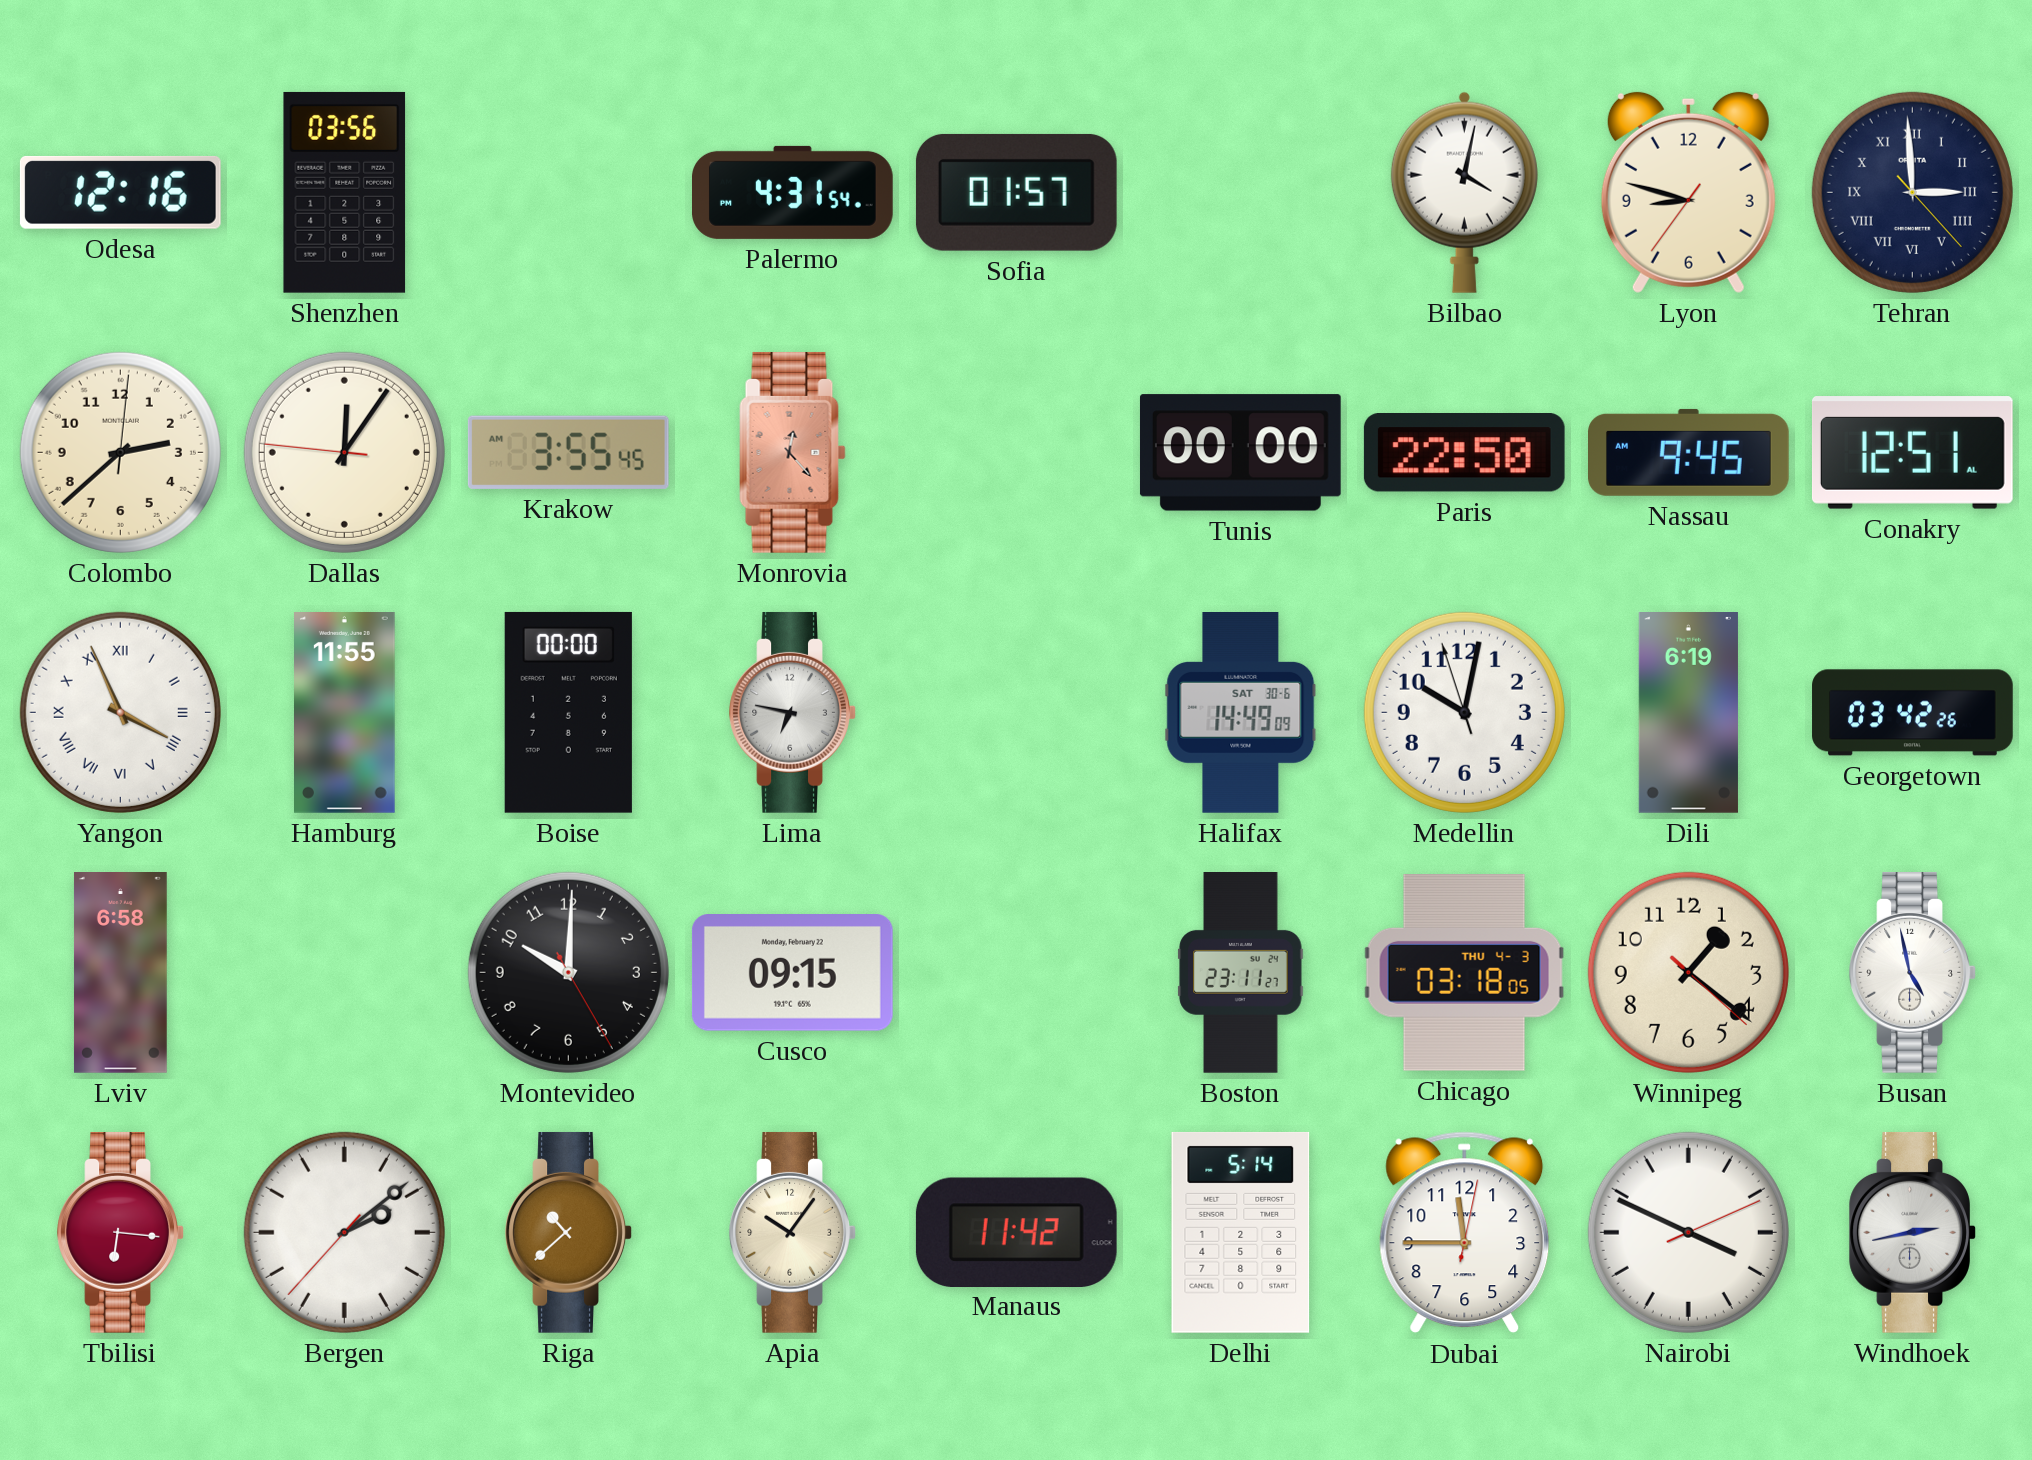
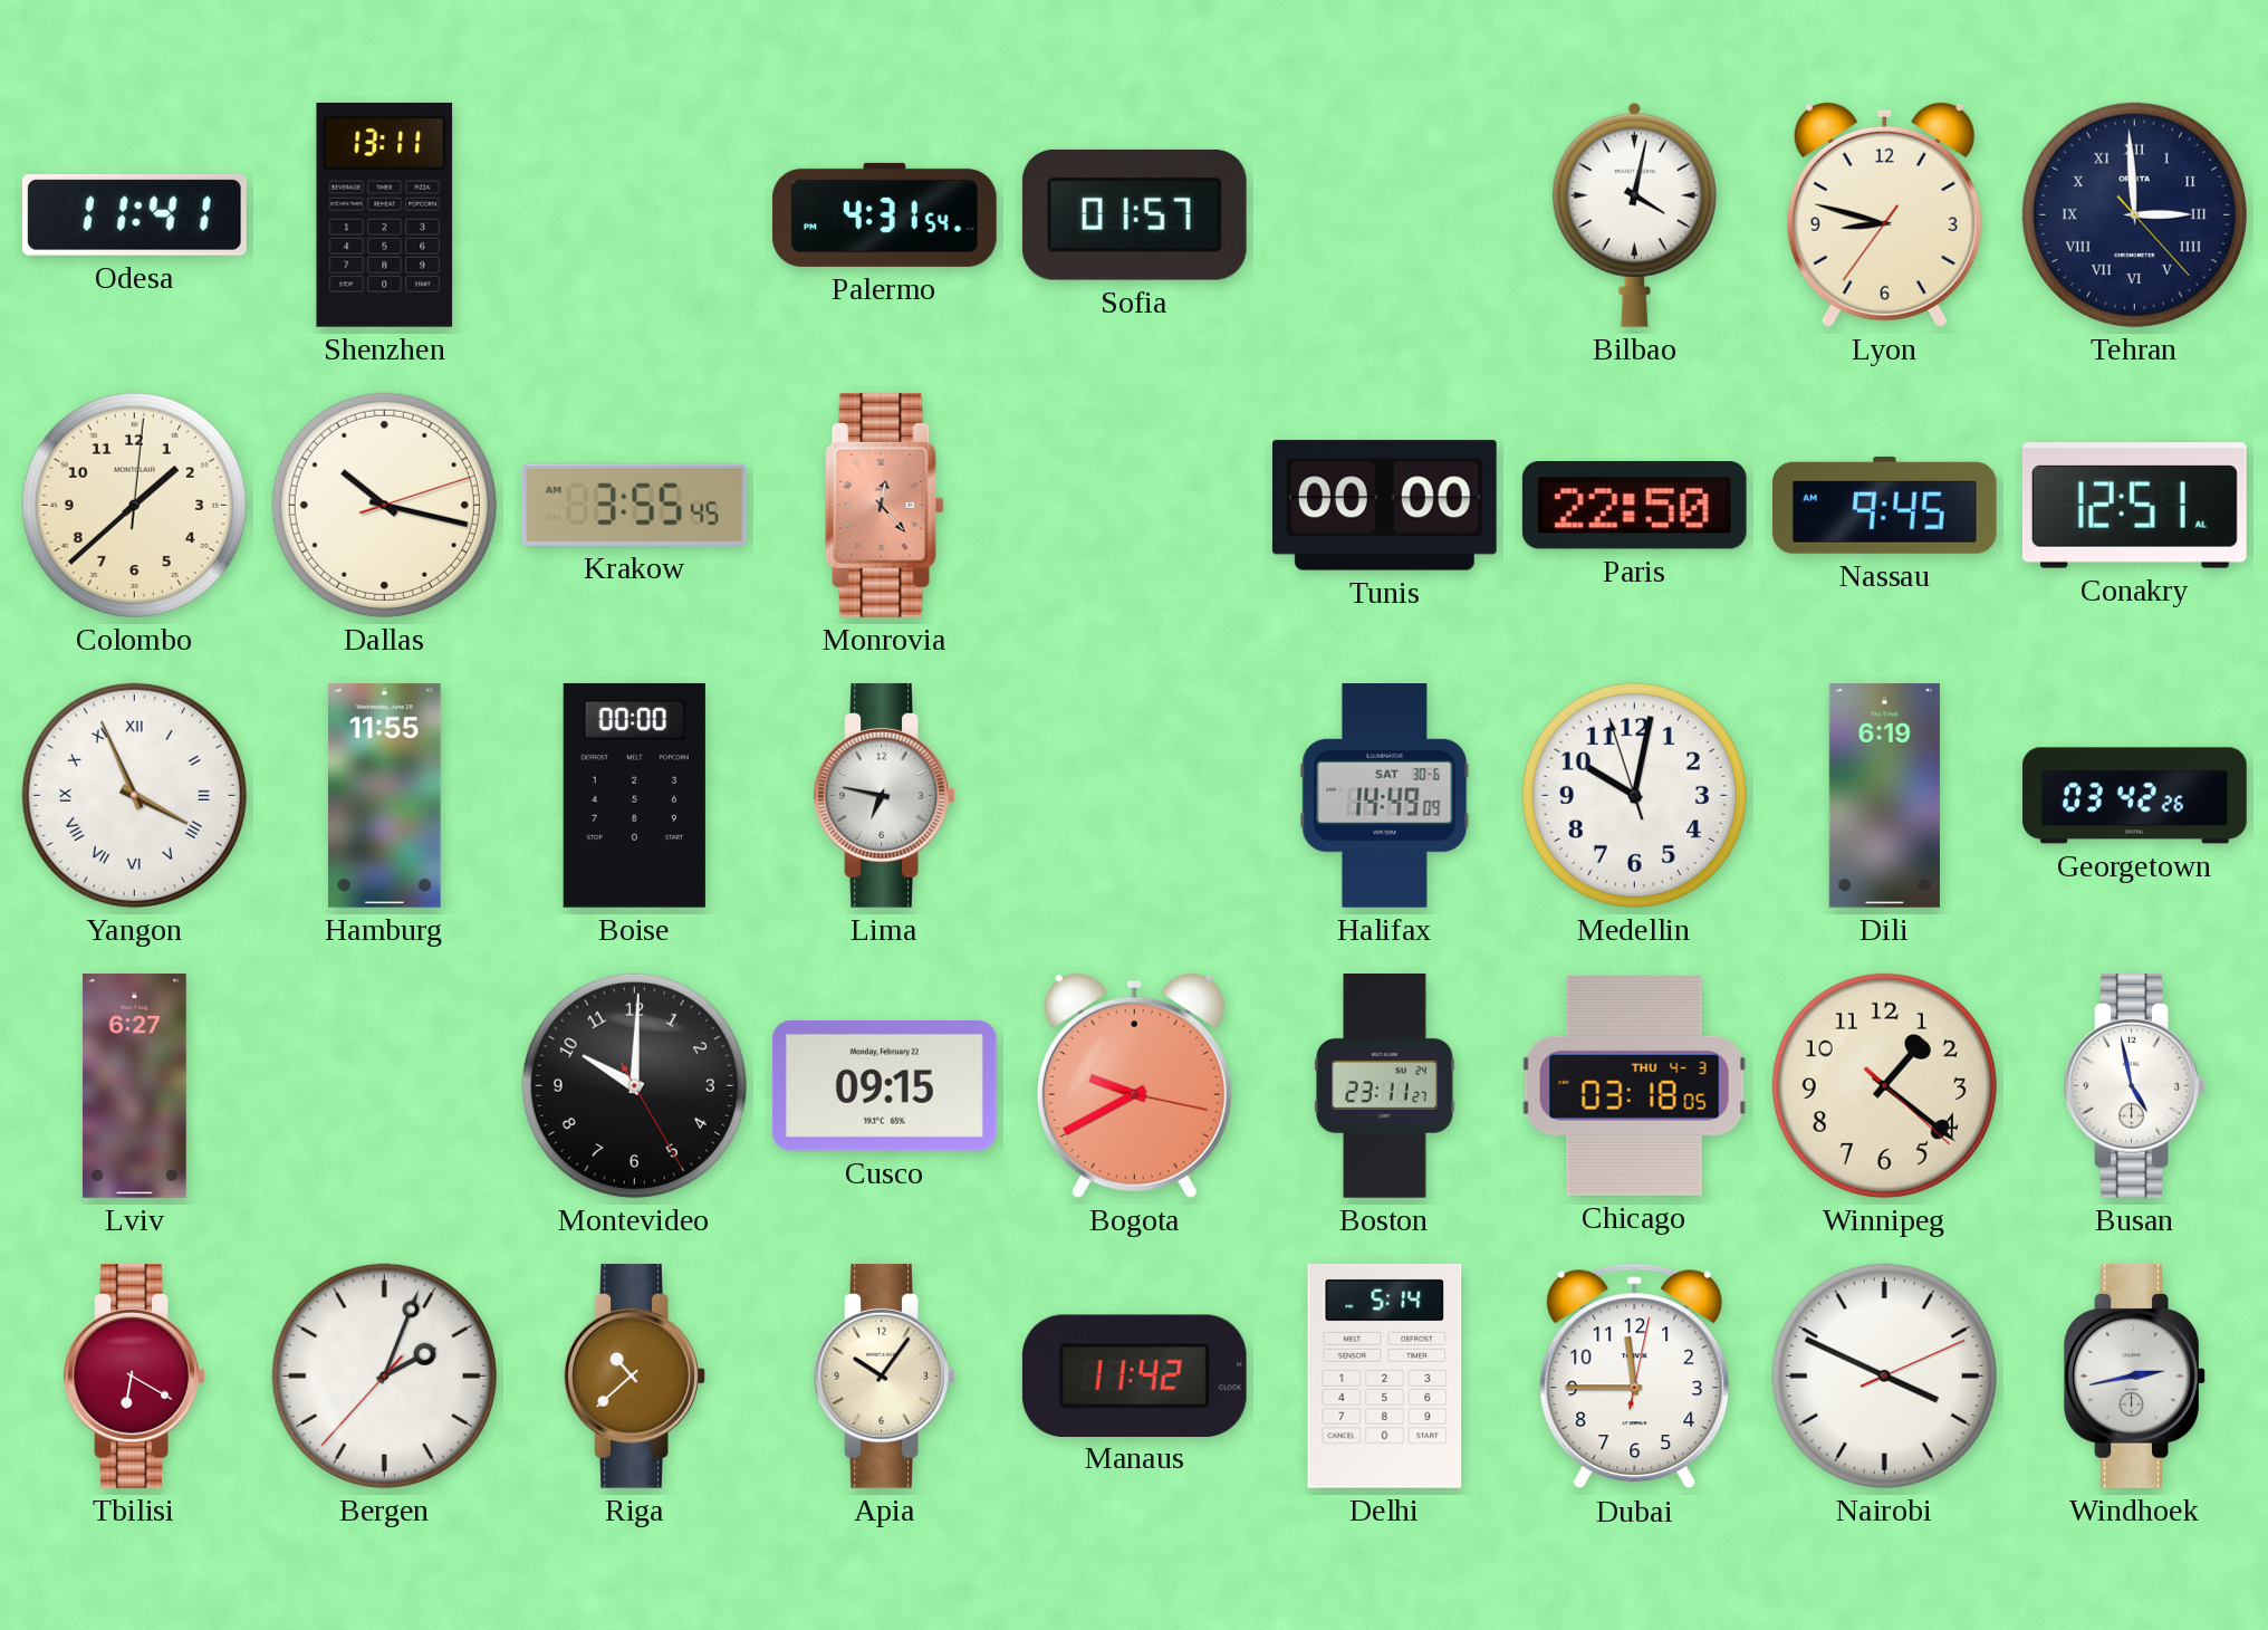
Odesa: 12:16 -> 11:41 (134, 214)
Shenzhen: 03:56 -> 13:11 (385, 214)
Colombo: 2:38 -> 1:38 (134, 505)
Dallas: 12:05 -> 10:17 (384, 505)
Lviv: 6:58 -> 6:27 (134, 1086)
Bogota: none -> 9:40 (1134, 1085)
Tbilisi: 6:16 -> 6:20 (135, 1375)
Bergen: 2:08 -> 2:03 (384, 1375)
